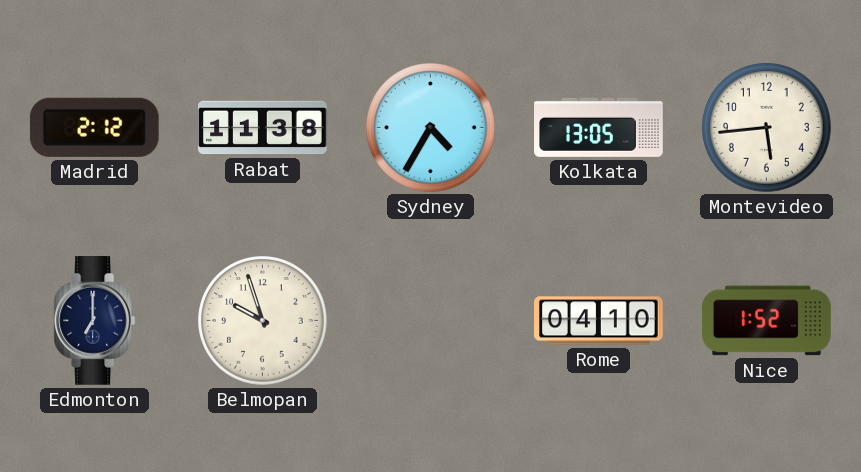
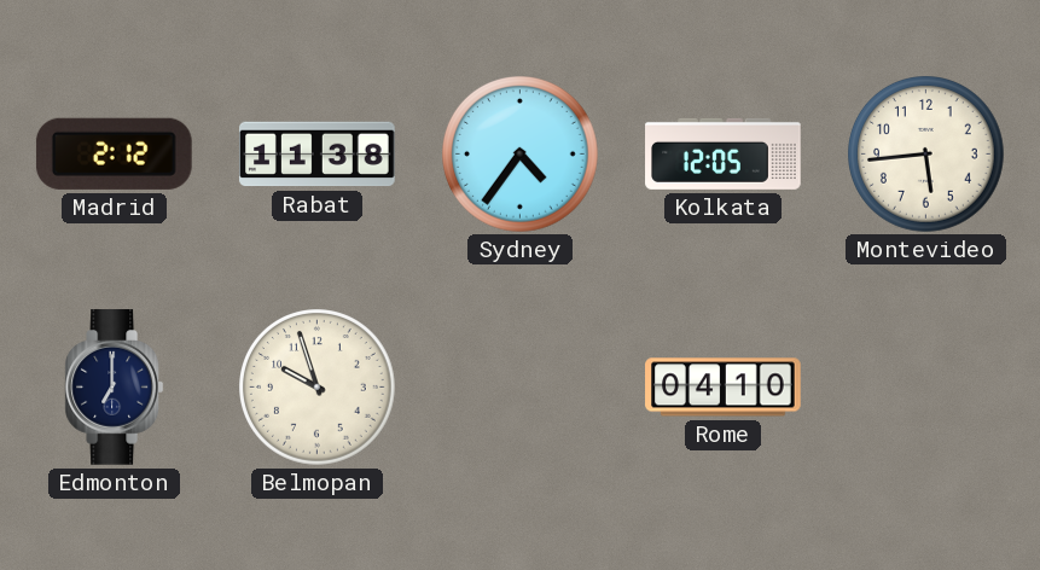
Sydney: 4:35 -> 4:36 (521, 155)
Kolkata: 13:05 -> 12:05 (724, 153)
Nice: 1:52 -> none (767, 321)
